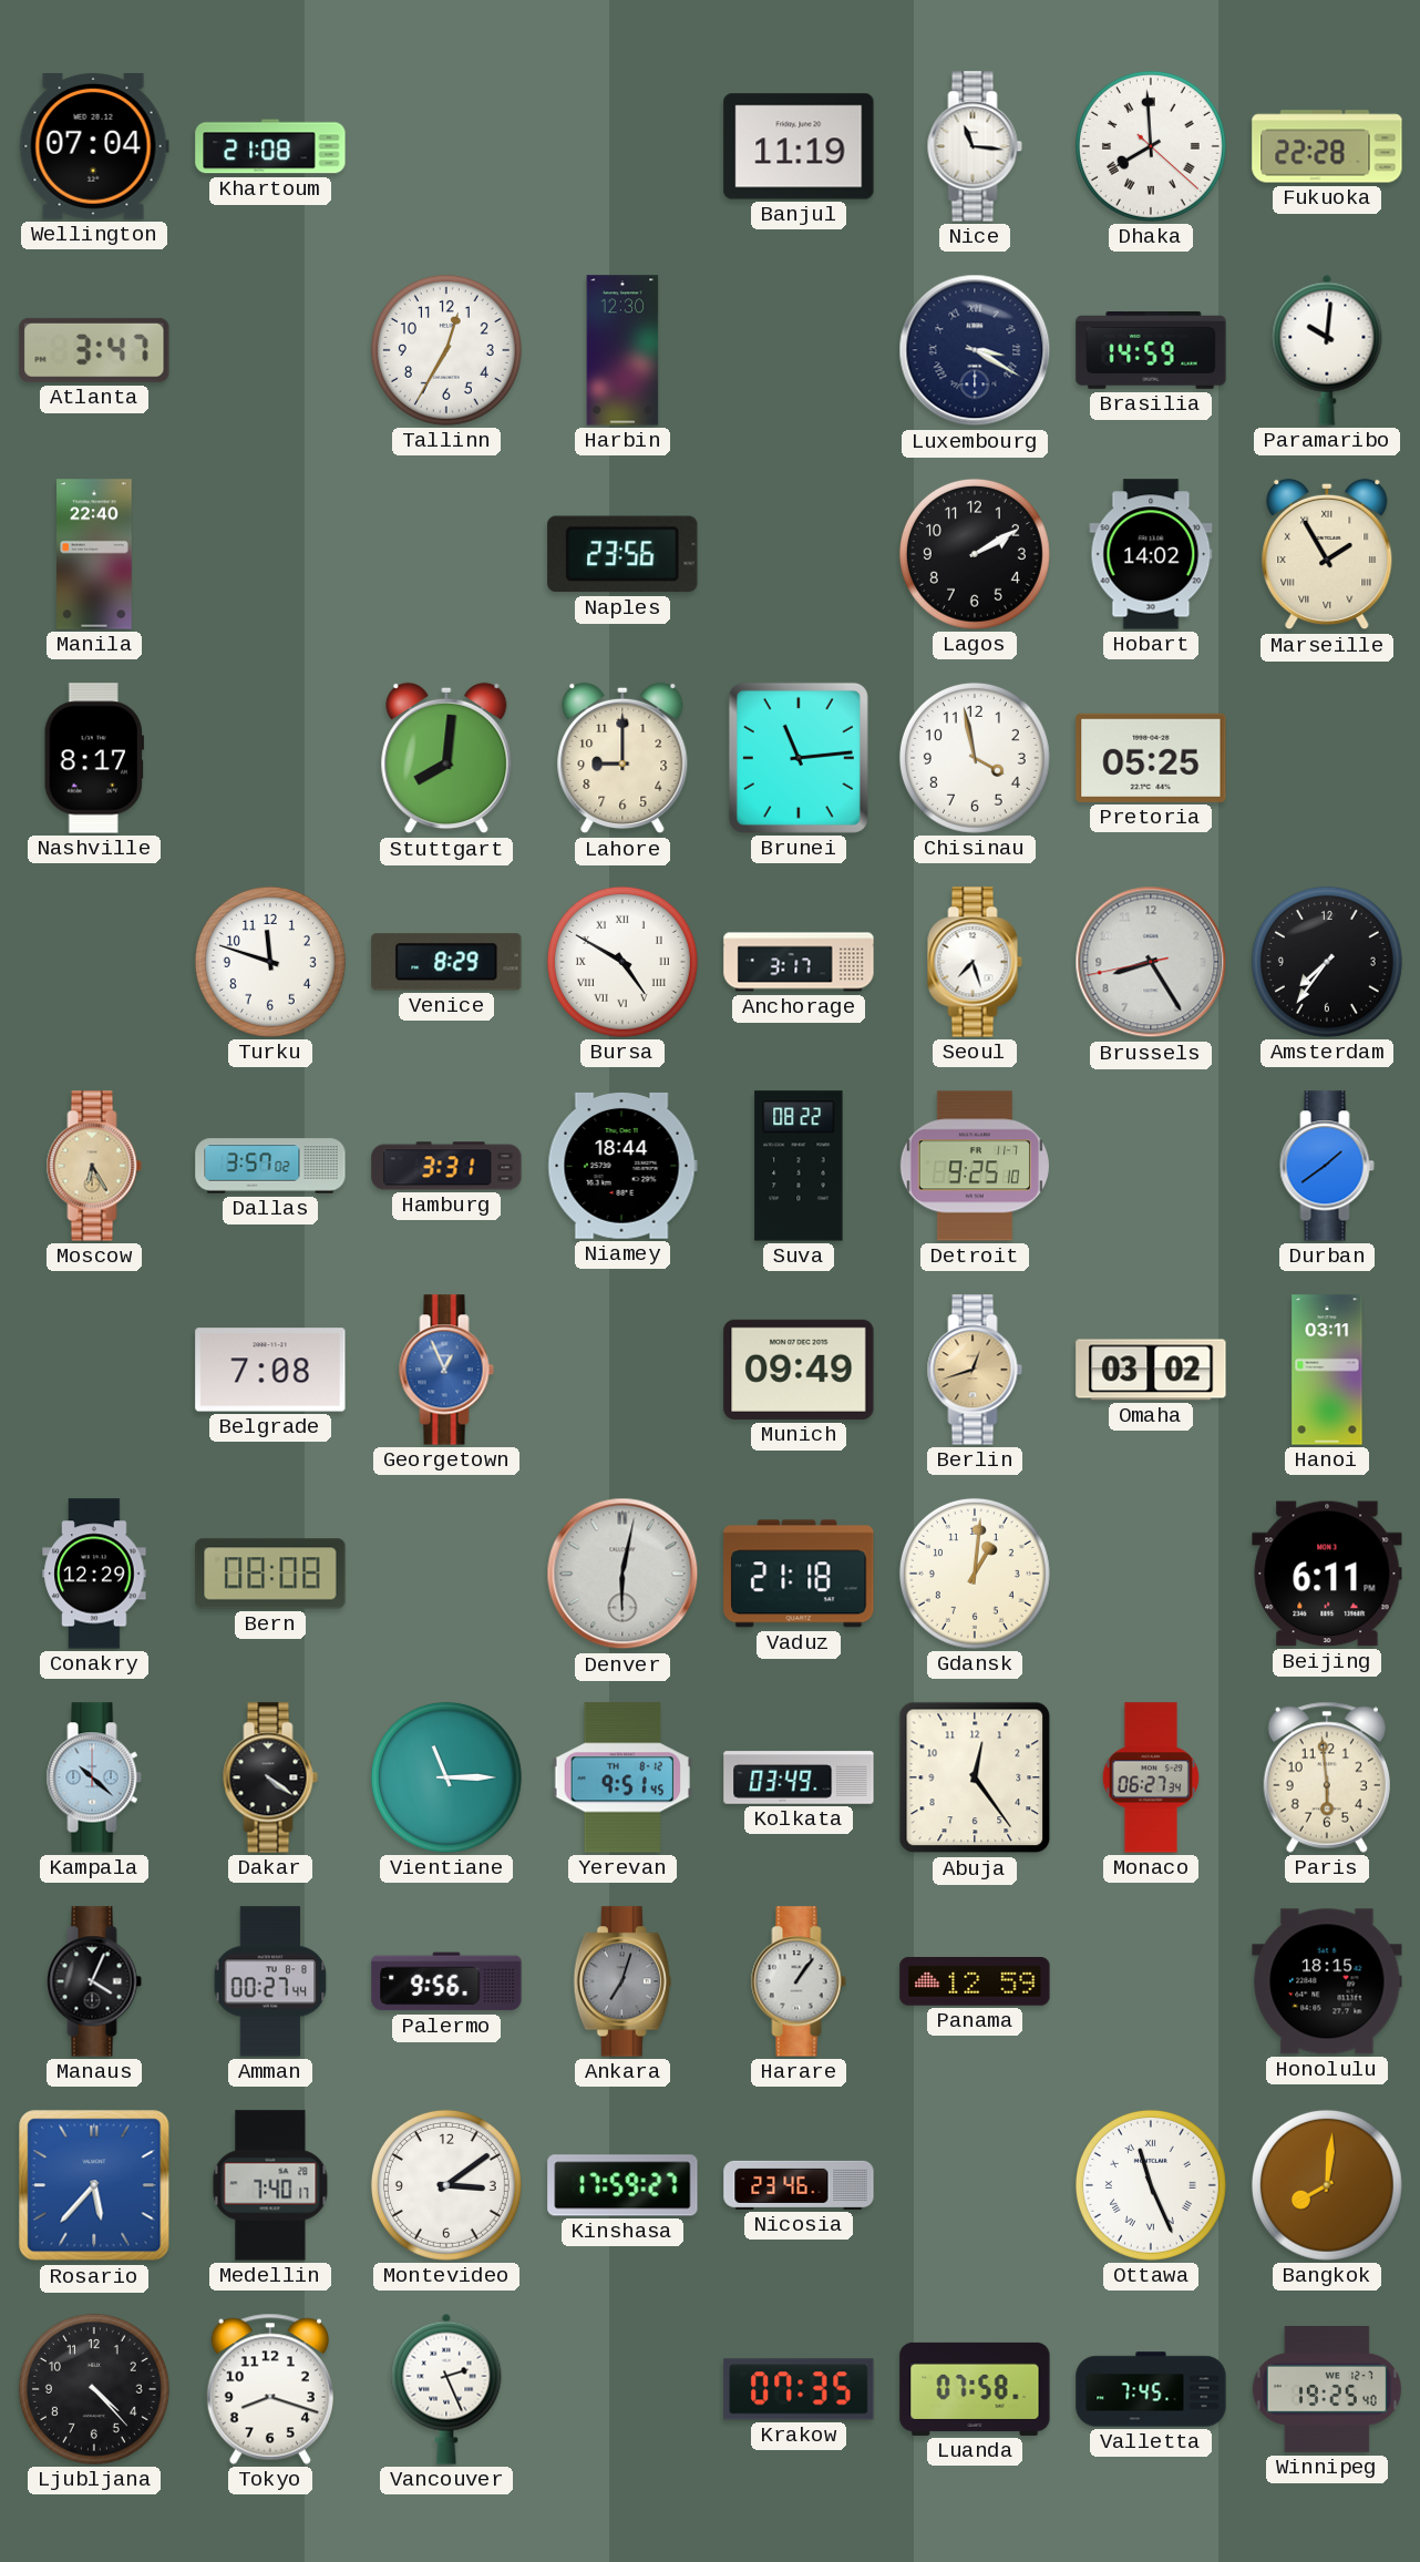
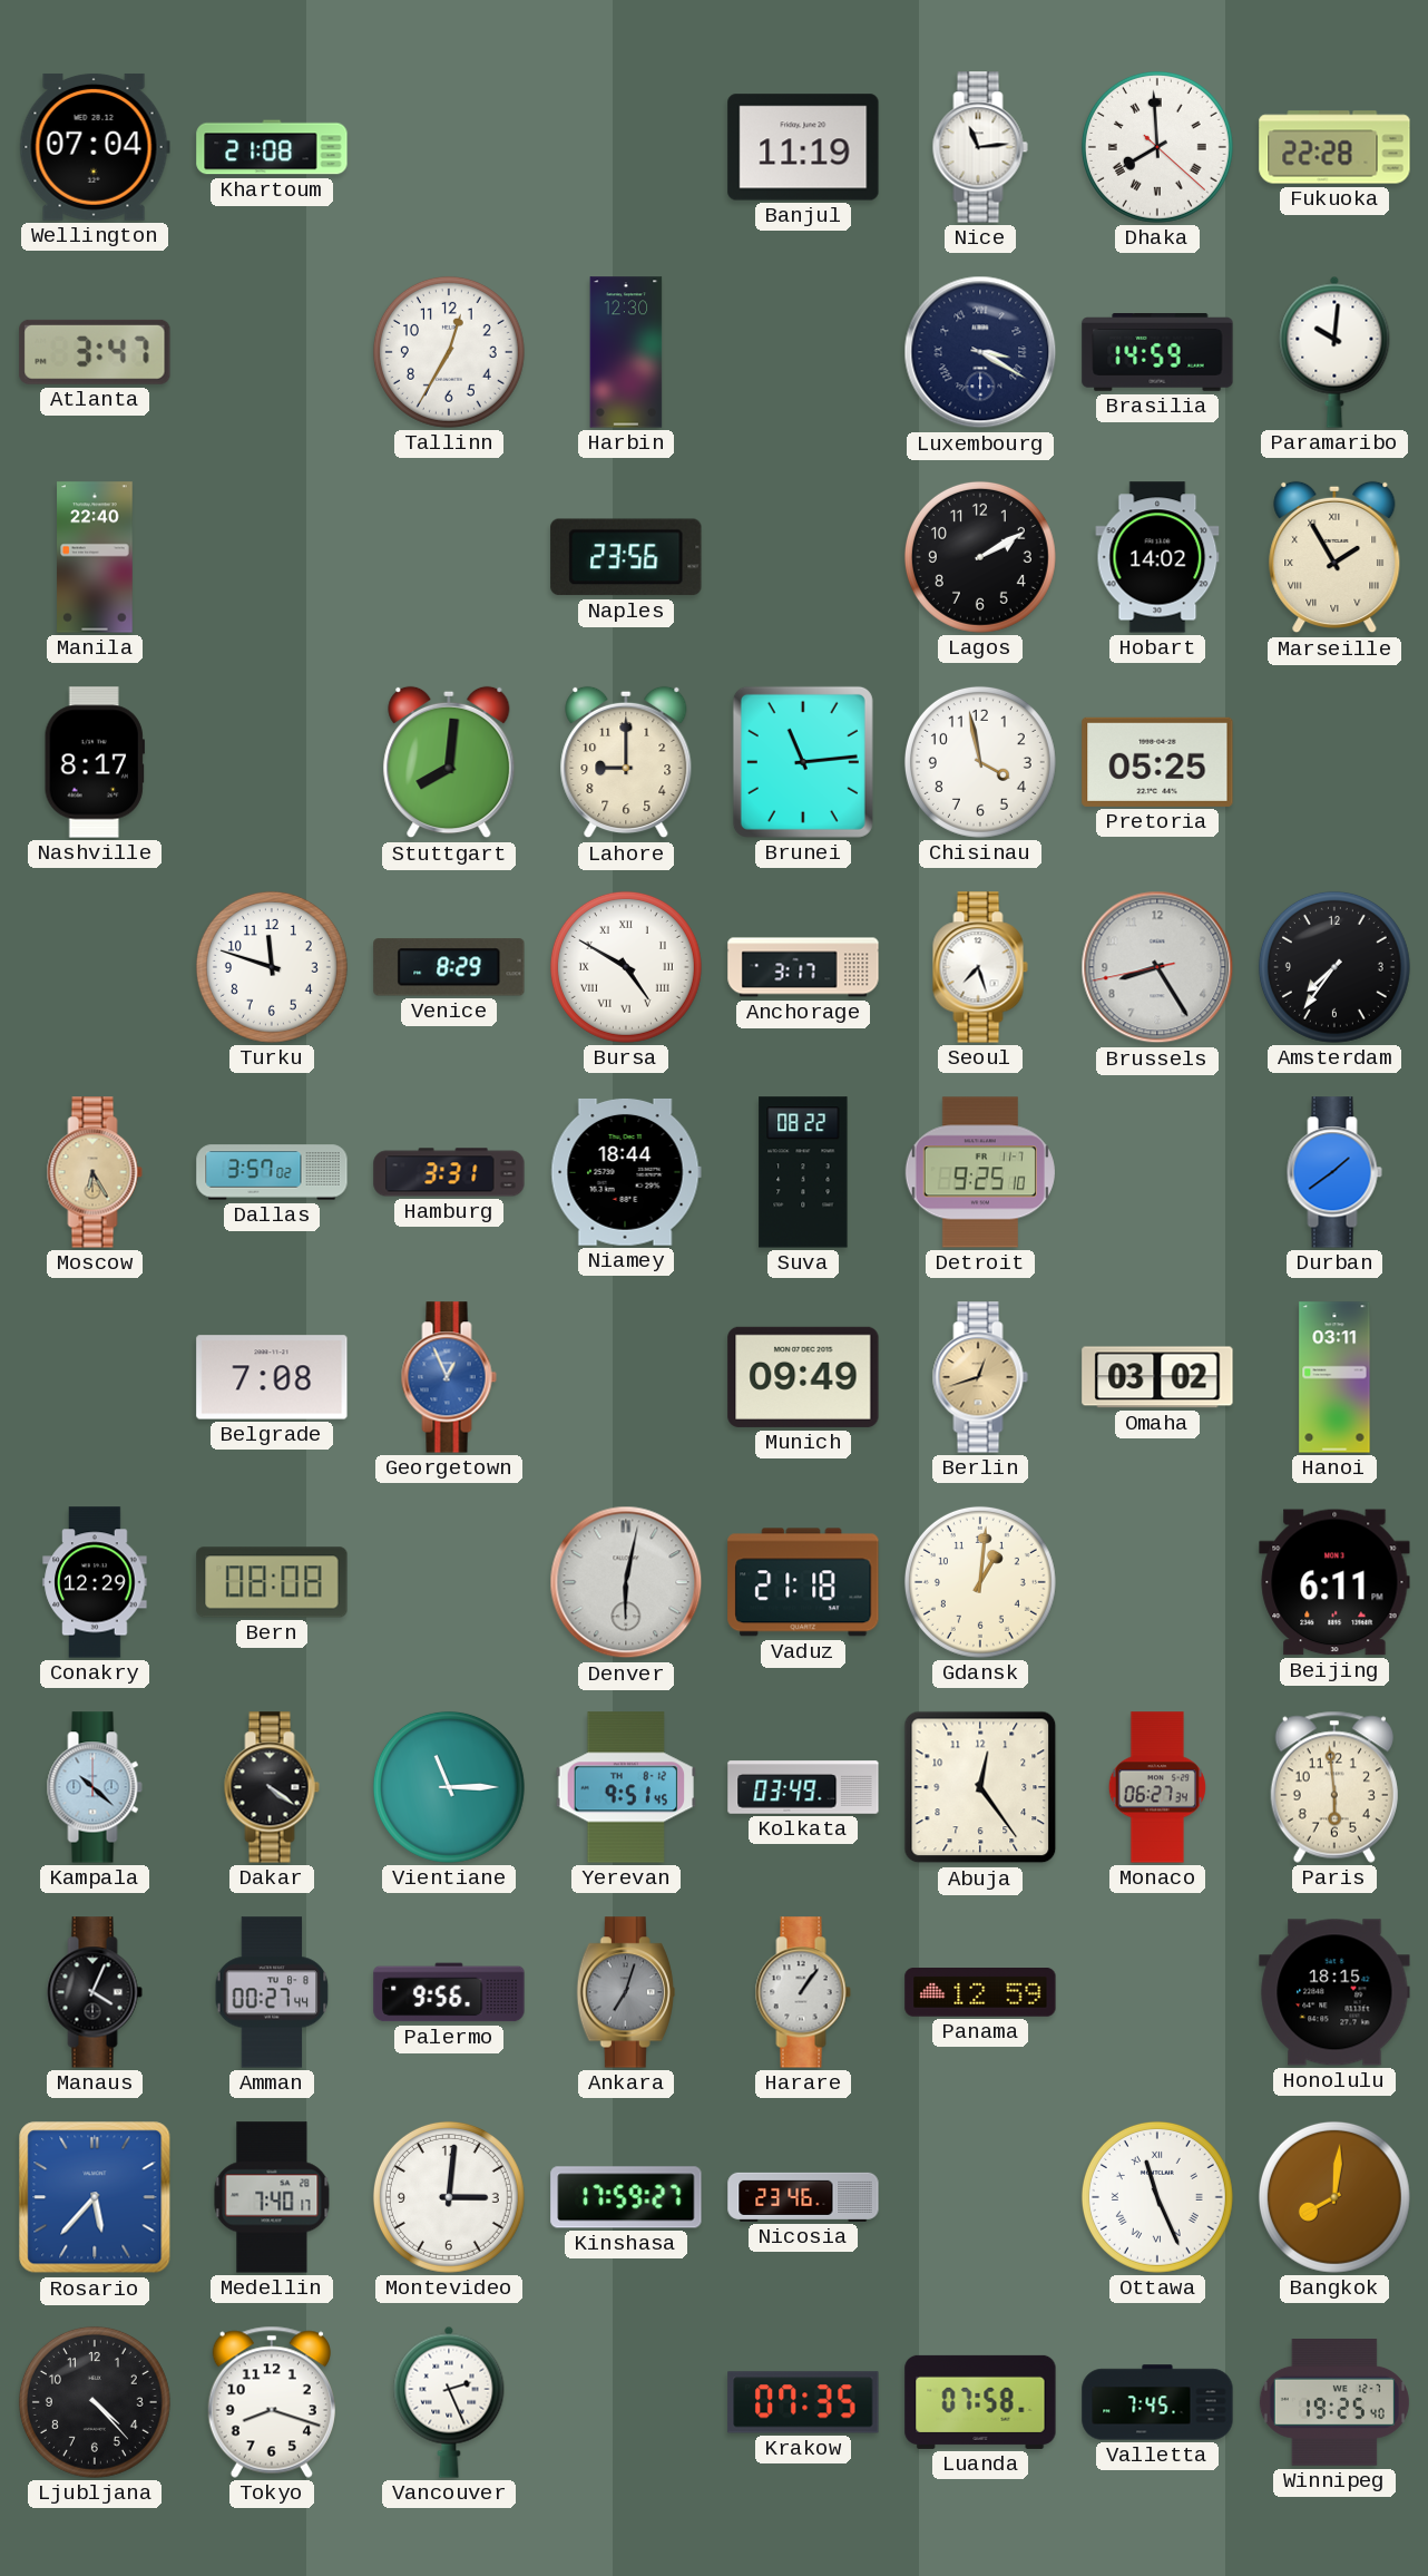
Nice: 11:16 -> 11:14 (980, 147)
Montevideo: 3:09 -> 3:01 (449, 2197)
